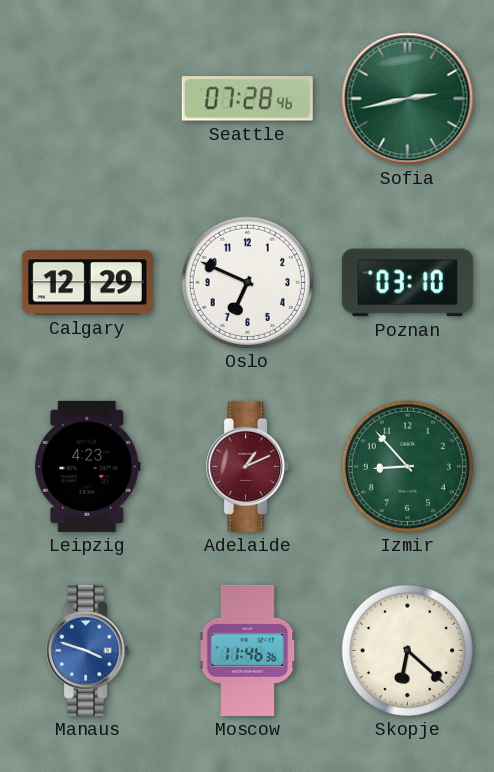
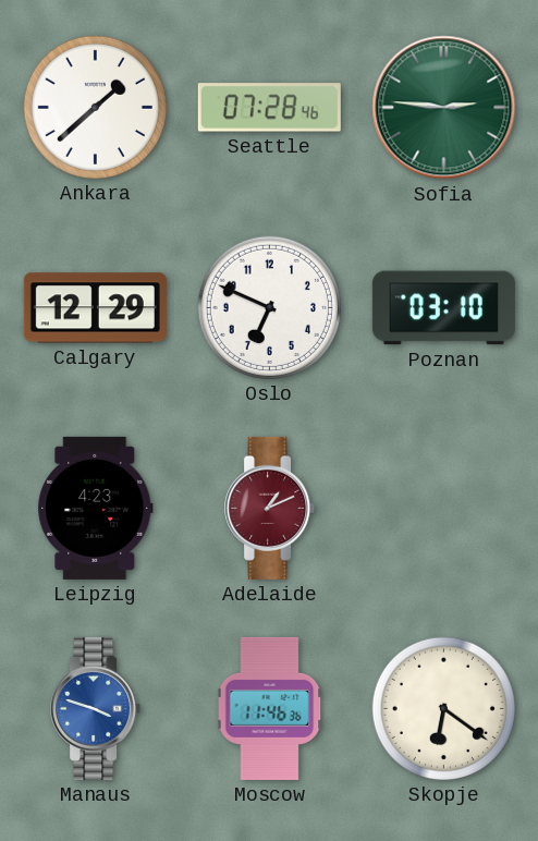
Ankara: none -> 1:38 (95, 107)
Sofia: 2:43 -> 2:46 (444, 108)
Izmir: 8:53 -> none (407, 466)
Skopje: 6:22 -> 6:21 (443, 708)
